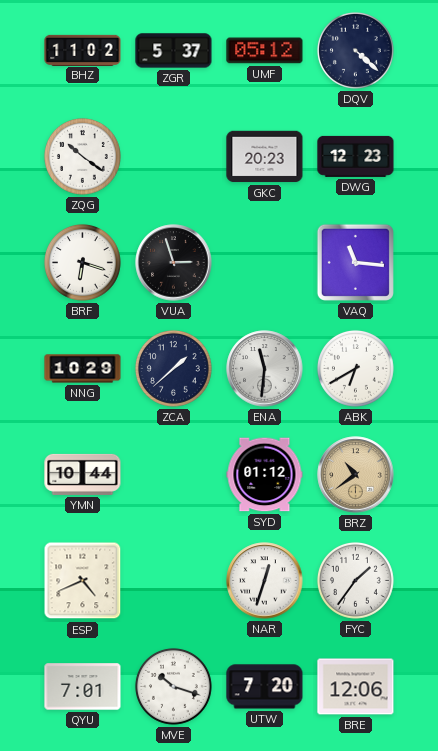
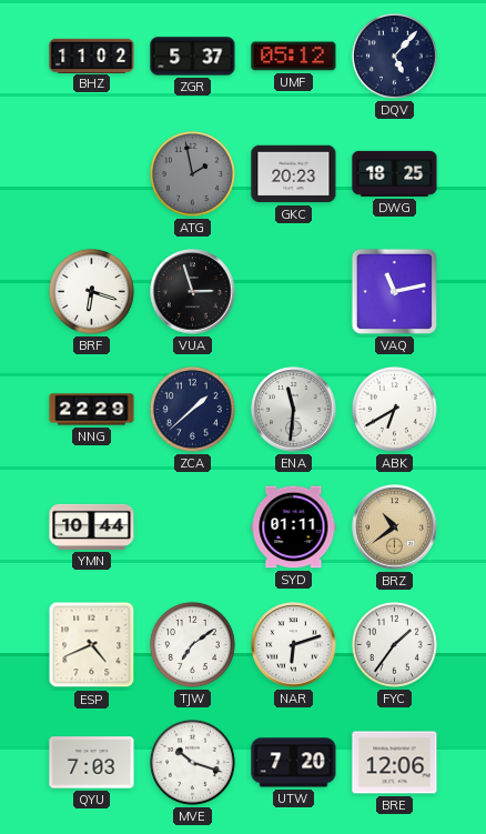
DQV: 4:22 -> 5:07 (394, 56)
ZQG: 10:21 -> none (82, 156)
ATG: none -> 1:58 (192, 173)
DWG: 12:23 -> 18:25 (395, 173)
VAQ: 11:16 -> 11:13 (394, 291)
NNG: 10:29 -> 22:29 (92, 410)
SYD: 01:12 -> 01:11 (294, 527)
TJW: none -> 7:09 (192, 644)
NAR: 12:33 -> 6:12 (294, 645)
QYU: 7:01 -> 7:03 (92, 763)
